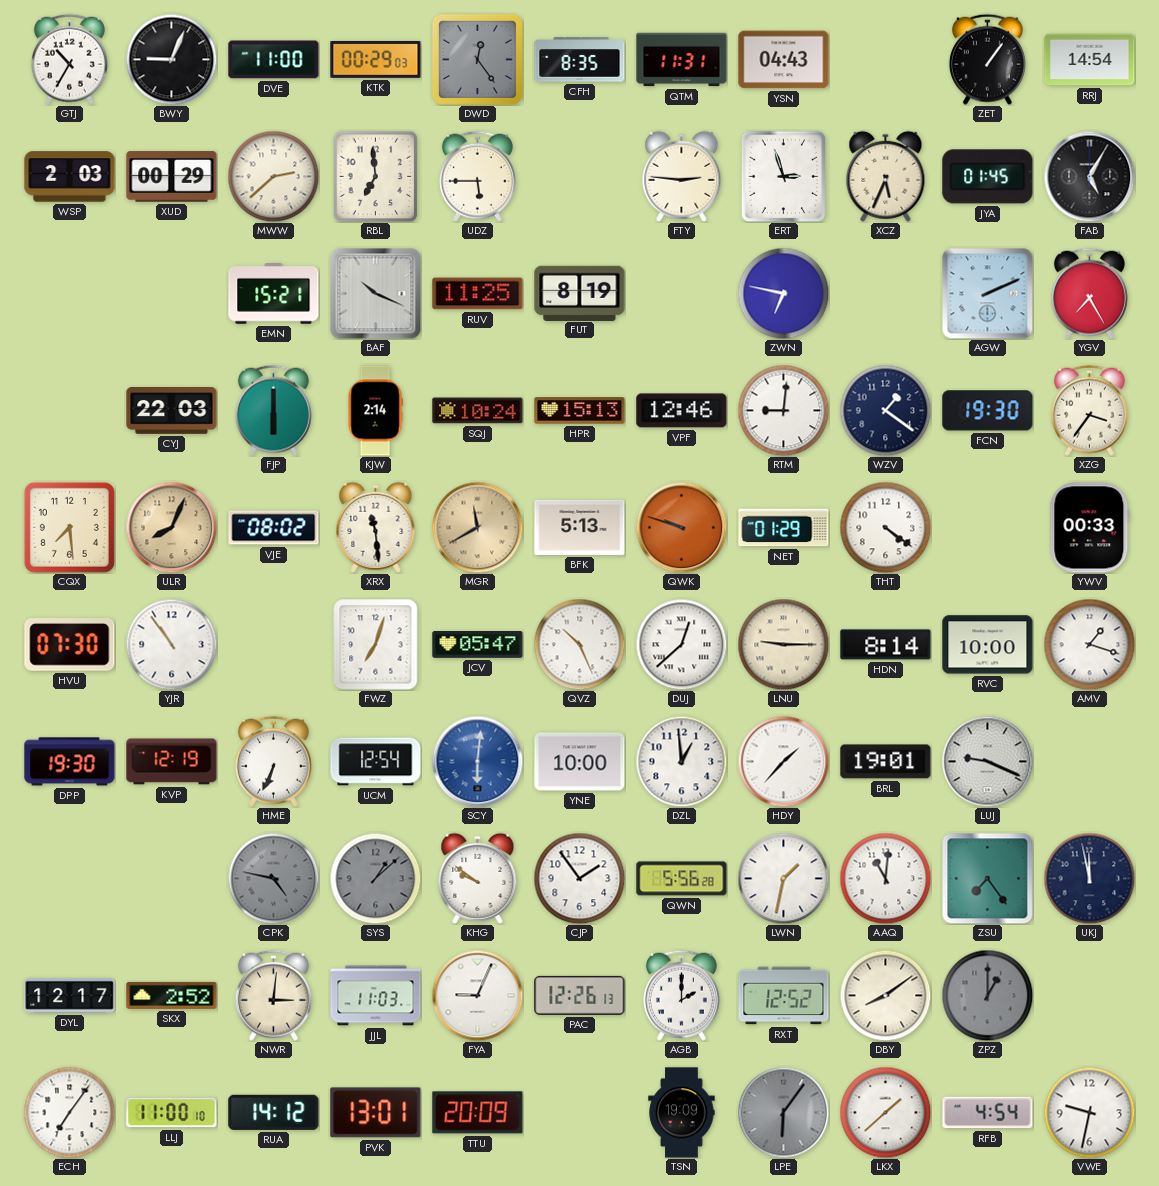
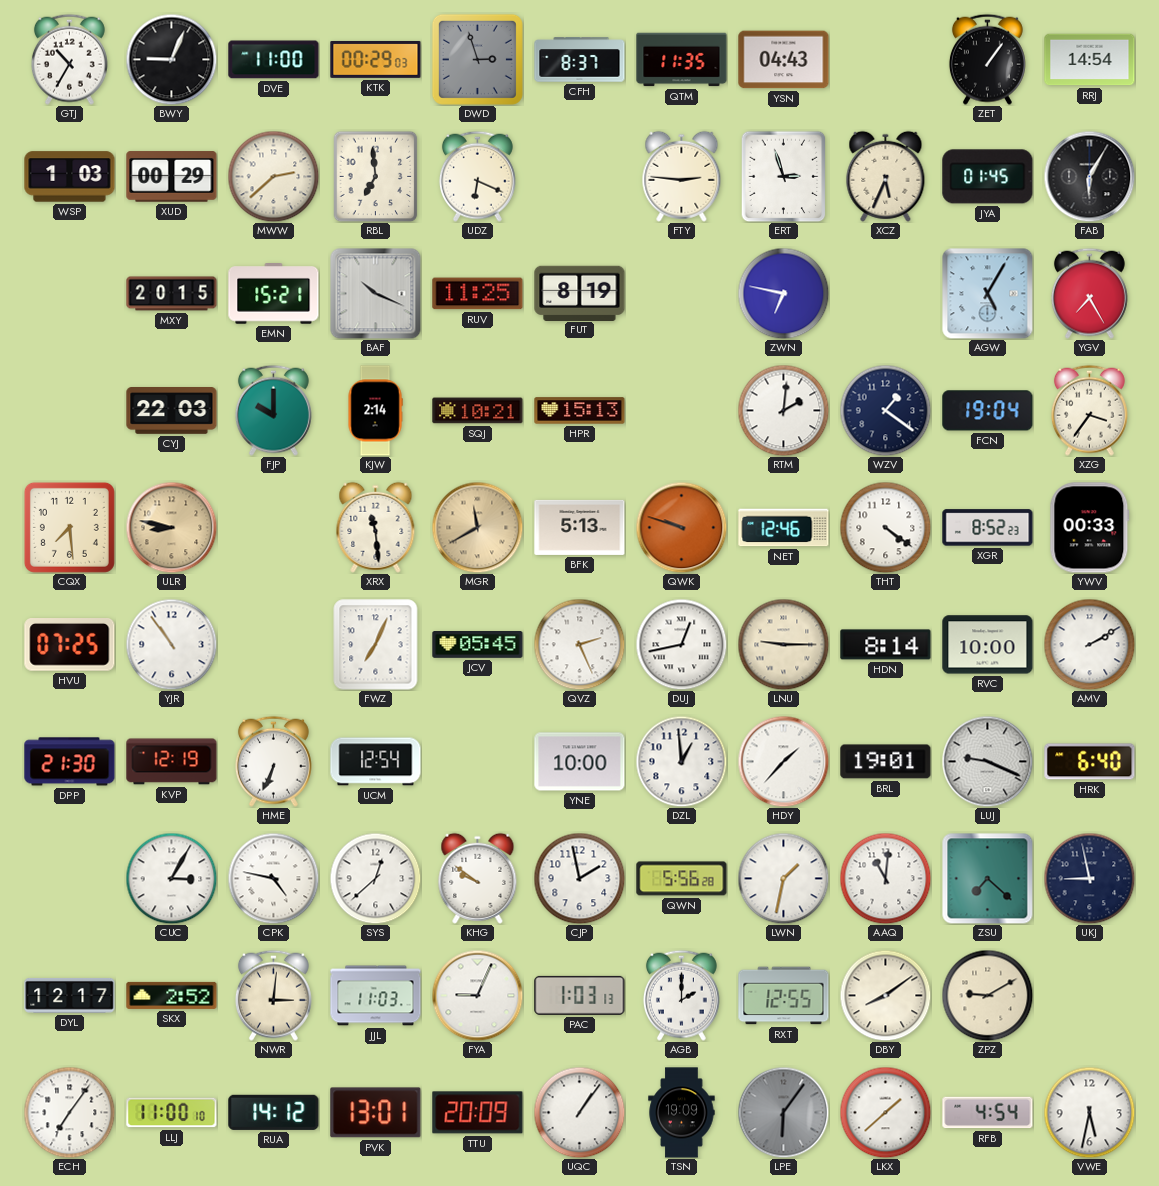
DWD: 12:24 -> 2:57 (477, 59)
CFH: 8:35 -> 8:37 (580, 60)
QTM: 11:31 -> 11:35 (682, 60)
WSP: 2:03 -> 1:03 (70, 177)
UDZ: 5:45 -> 6:19 (477, 176)
FAB: 5:05 -> 6:05 (1089, 176)
MXY: none -> 20:15 (172, 294)
AGW: 2:11 -> 5:05 (987, 293)
FJP: 6:00 -> 10:00 (273, 410)
SQJ: 10:24 -> 10:21 (478, 411)
VPF: 12:46 -> none (682, 411)
RTM: 9:01 -> 2:01 (783, 410)
FCN: 19:30 -> 19:04 (988, 411)
ULR: 8:04 -> 8:47 (171, 527)
VJE: 08:02 -> none (274, 528)
NET: 01:29 -> 12:46 (784, 528)
XGR: none -> 8:52 (988, 528)
HVU: 07:30 -> 07:25 (70, 645)
FWZ: 7:03 -> 7:04 (376, 645)
JCV: 05:47 -> 05:45 (478, 645)
QVZ: 10:26 -> 2:26 (579, 644)
DUJ: 12:38 -> 12:43 (681, 644)
AMV: 1:18 -> 2:10 (1089, 644)
DPP: 19:30 -> 21:30 (70, 762)
SCY: 6:01 -> none (477, 761)
HRK: none -> 6:40 (1090, 762)
CUC: none -> 3:05 (171, 878)
CPK dial: grey -> white (273, 878)
SYS: 1:08 -> 12:38 (375, 878)
SYS dial: grey -> white (375, 878)
CJP: 1:54 -> 1:58 (579, 878)
ZSU: 7:24 -> 7:22 (987, 878)
UKJ: 11:58 -> 8:58 (1089, 878)
PAC: 12:26 -> 1:03 (580, 995)
RXT: 12:52 -> 12:55 (784, 996)
ZPZ: 1:00 -> 9:10 (987, 995)
ZPZ dial: grey -> cream (987, 995)
UQC: none -> 1:06 (579, 1112)
VWE: 9:32 -> 5:32 (1089, 1112)
